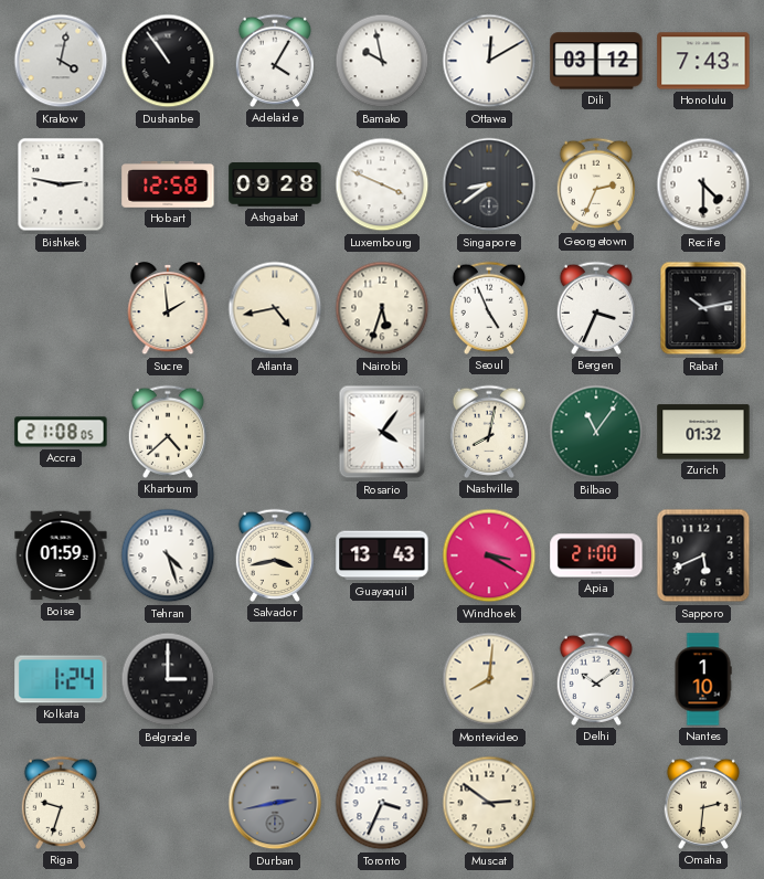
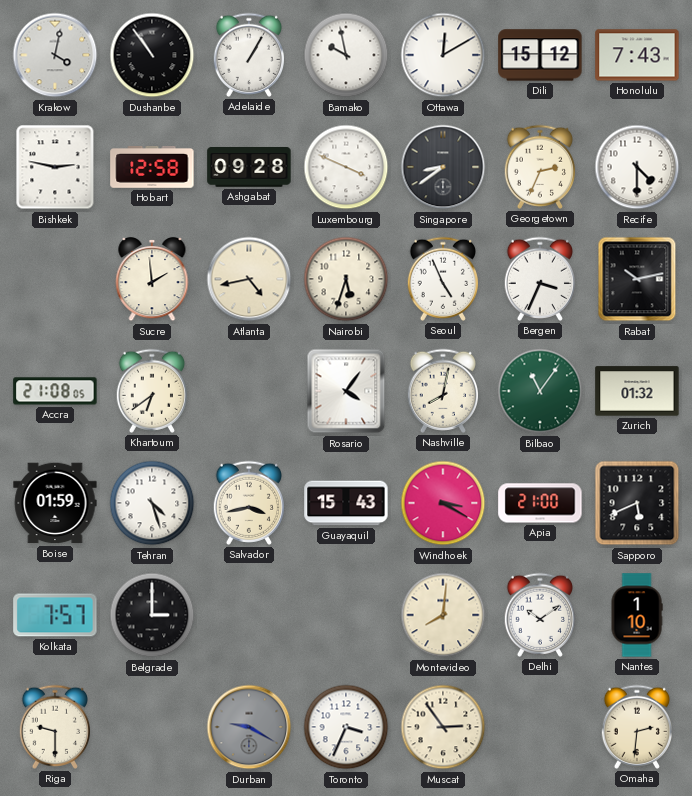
Adelaide: 4:05 -> 1:05 (248, 55)
Dili: 03:12 -> 15:12 (540, 55)
Khartoum: 4:38 -> 6:39 (151, 391)
Guayaquil: 13:43 -> 15:43 (346, 503)
Kolkata: 1:24 -> 7:57 (55, 615)
Riga: 9:33 -> 9:30 (54, 727)
Durban: 2:43 -> 9:20 (249, 727)
Muscat: 2:51 -> 2:54 (443, 727)
